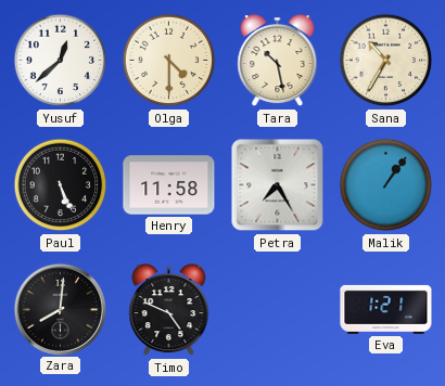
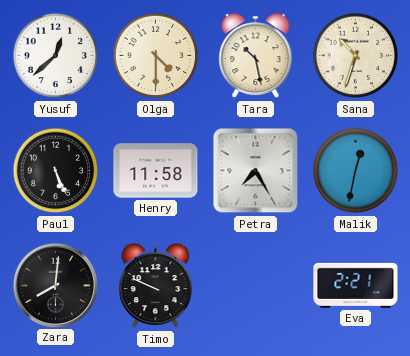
Sana: 10:35 -> 10:33 (356, 56)
Malik: 1:06 -> 12:32 (356, 171)
Timo: 4:49 -> 9:49 (156, 286)
Eva: 1:21 -> 2:21 (356, 285)
